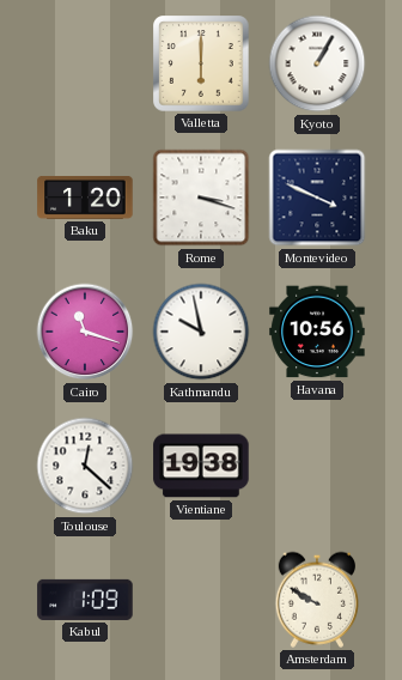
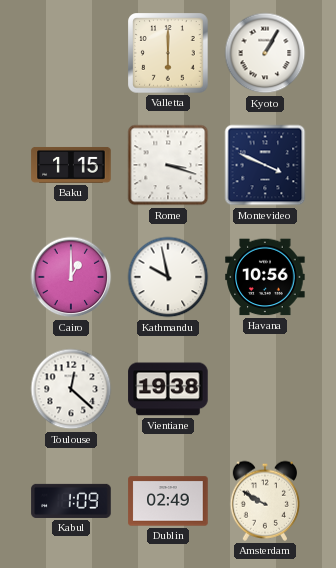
Baku: 1:20 -> 1:15 (71, 165)
Cairo: 11:18 -> 1:00 (71, 277)
Dublin: none -> 02:49 (168, 501)
